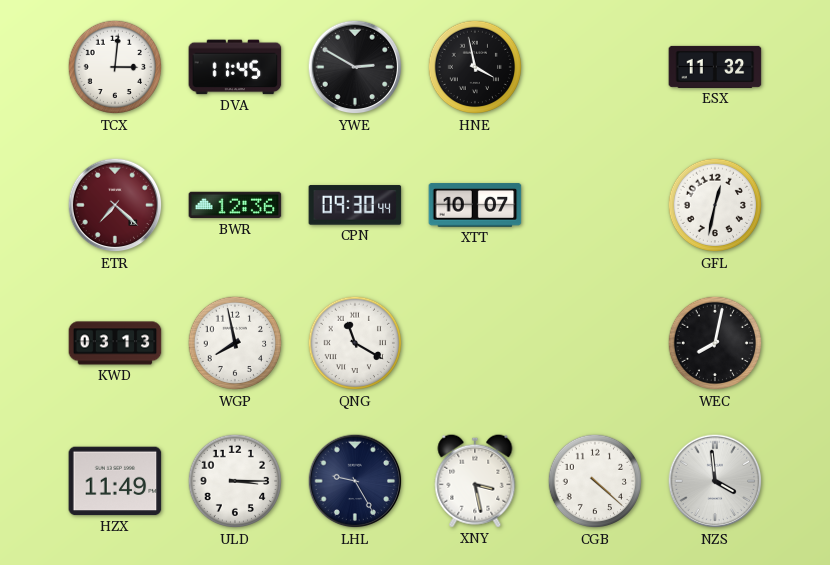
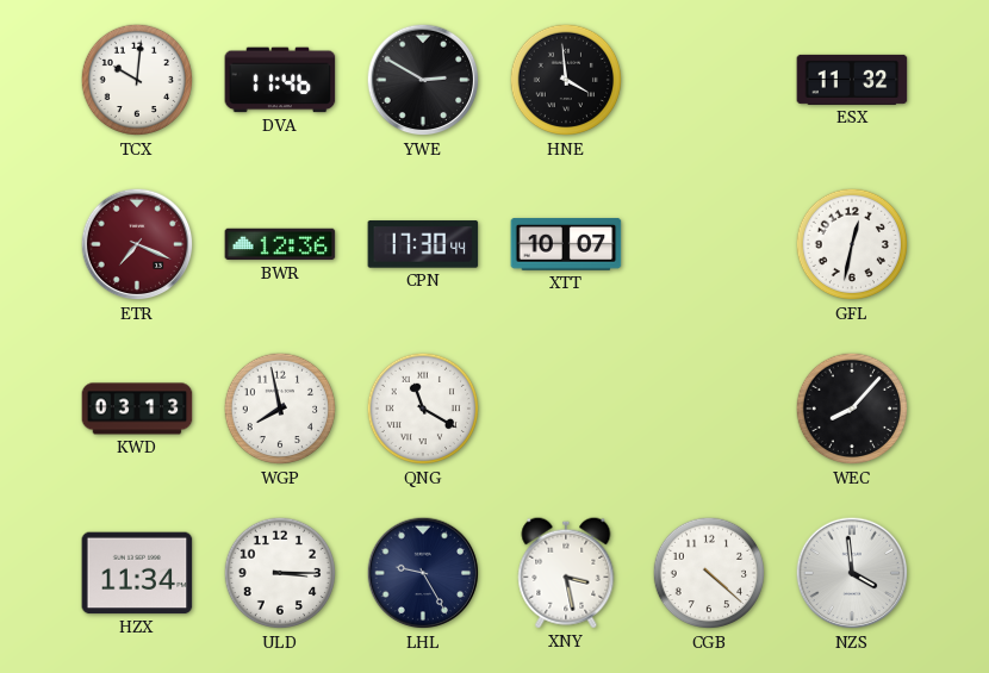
TCX: 3:01 -> 10:01 (137, 80)
DVA: 11:45 -> 11:46 (280, 80)
HNE: 3:58 -> 3:59 (566, 80)
ETR: 7:22 -> 7:19 (137, 244)
CPN: 09:30 -> 17:30 (423, 244)
WEC: 8:02 -> 8:07 (852, 409)
HZX: 11:49 -> 11:34 (137, 573)
